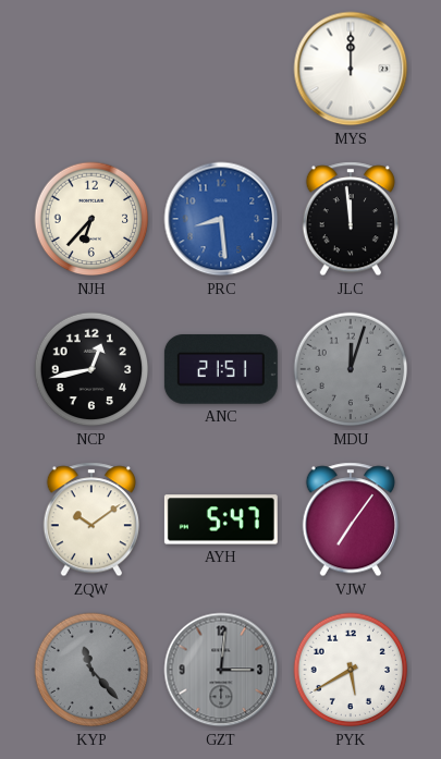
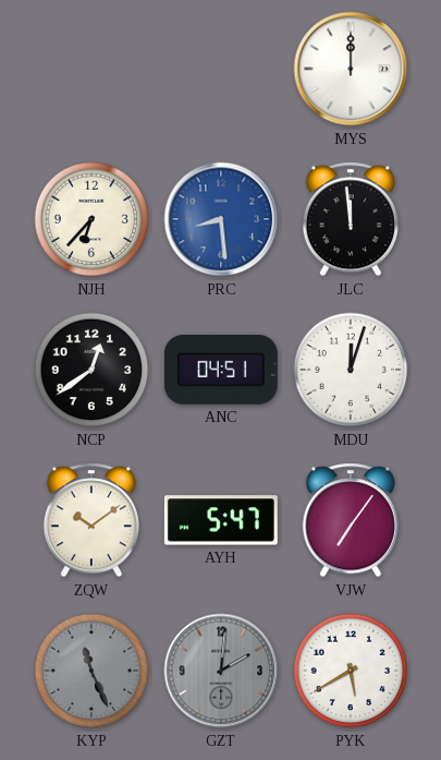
NCP: 12:43 -> 12:39 (91, 370)
ANC: 21:51 -> 04:51 (221, 370)
MDU dial: grey -> white (351, 370)
KYP: 11:23 -> 11:26 (91, 671)
GZT: 3:01 -> 2:01 (221, 671)
